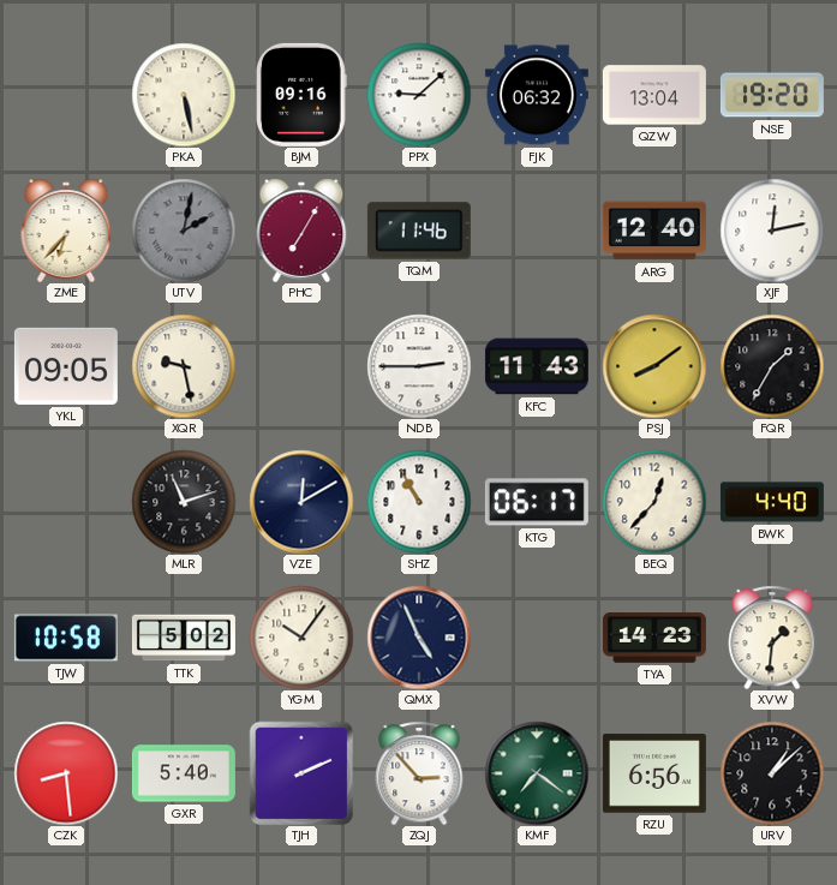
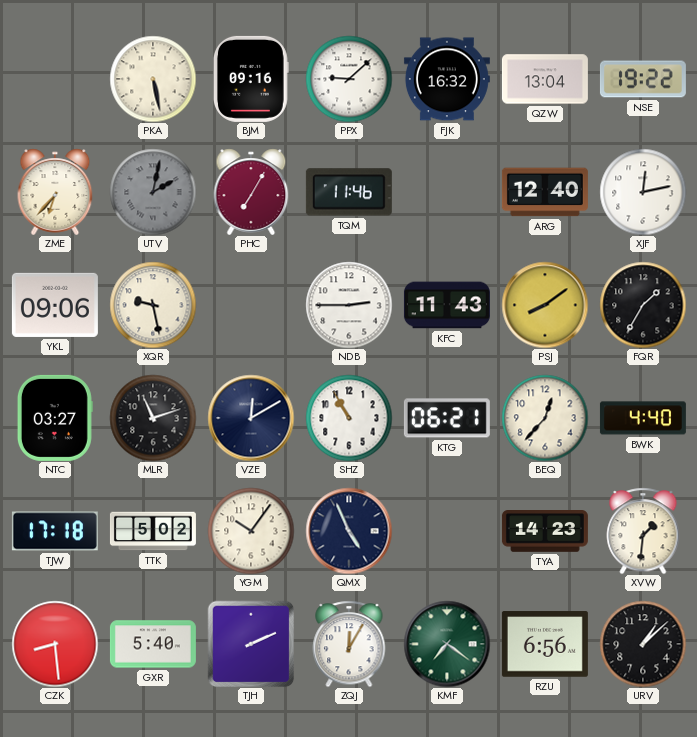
FJK: 06:32 -> 16:32 (447, 79)
NSE: 19:20 -> 19:22 (643, 79)
YKL: 09:05 -> 09:06 (55, 305)
NTC: none -> 03:27 (55, 418)
KTG: 06:17 -> 06:21 (447, 418)
TJW: 10:58 -> 17:18 (55, 531)
ZQJ: 2:53 -> 12:05 (349, 644)
